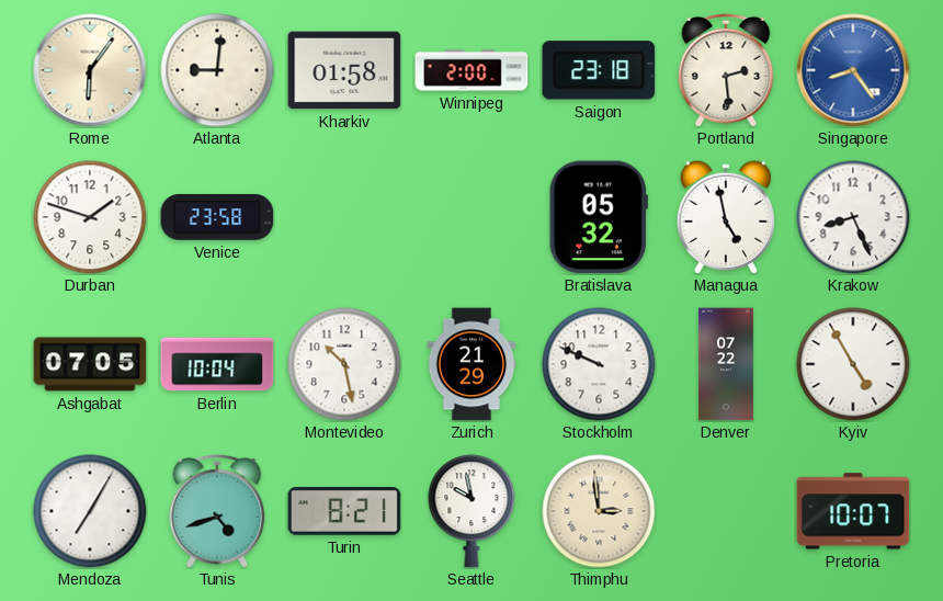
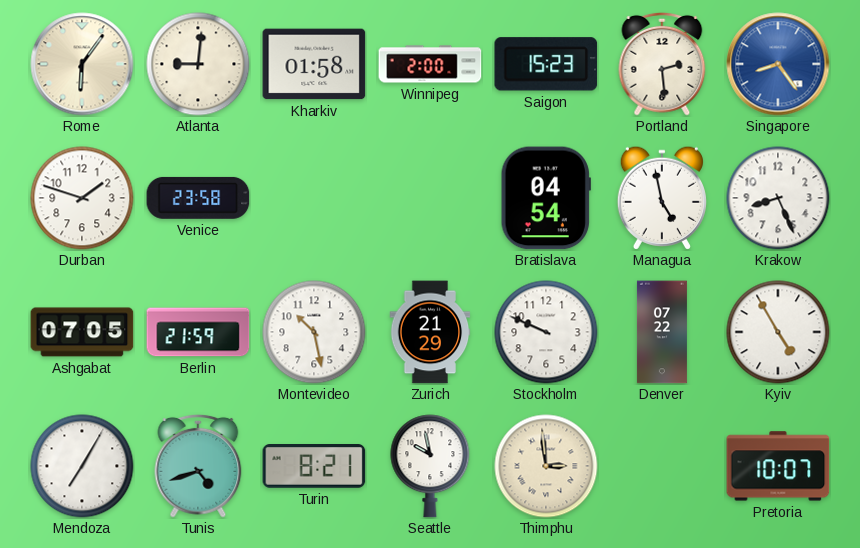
Saigon: 23:18 -> 15:23 (546, 64)
Bratislava: 05:32 -> 04:54 (546, 198)
Berlin: 10:04 -> 21:59 (198, 332)
